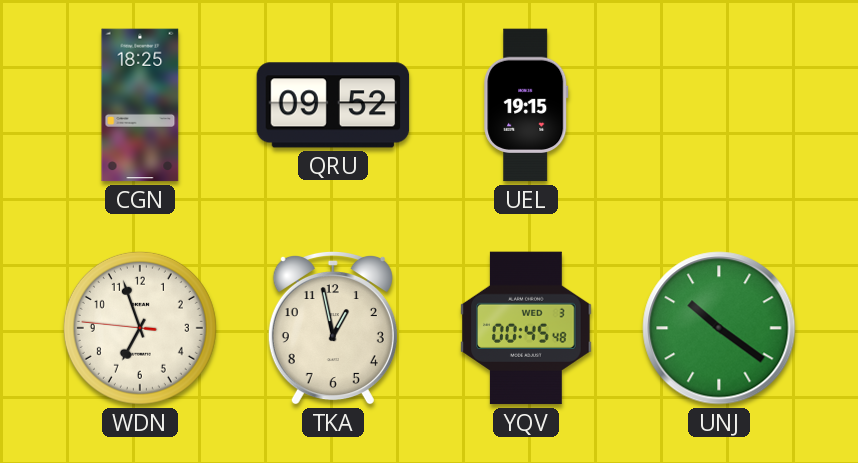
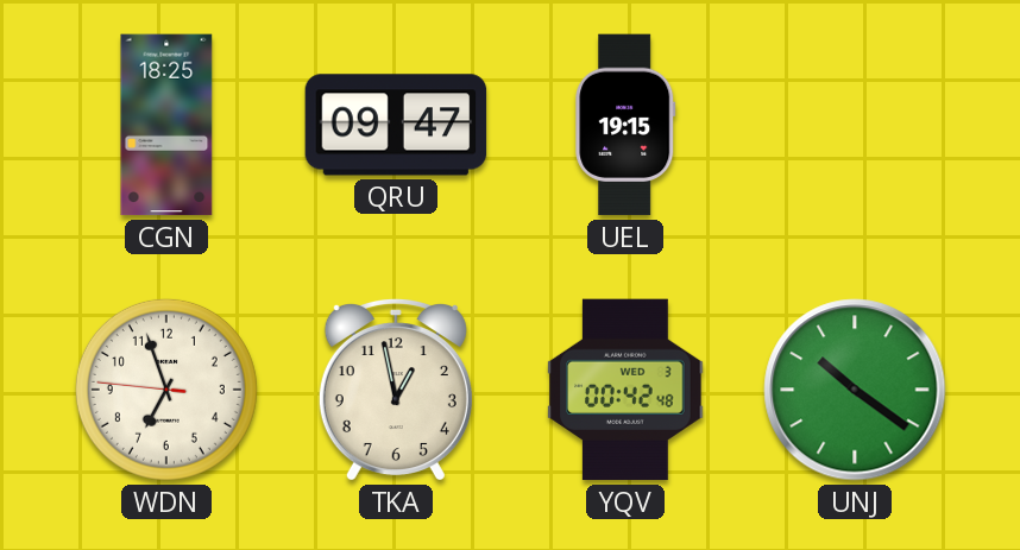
QRU: 09:52 -> 09:47 (396, 125)
YQV: 00:45 -> 00:42 (625, 390)
